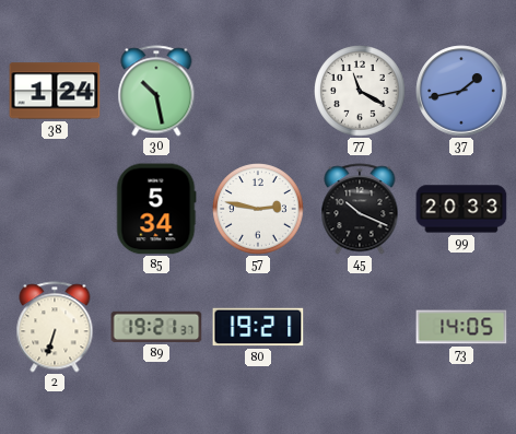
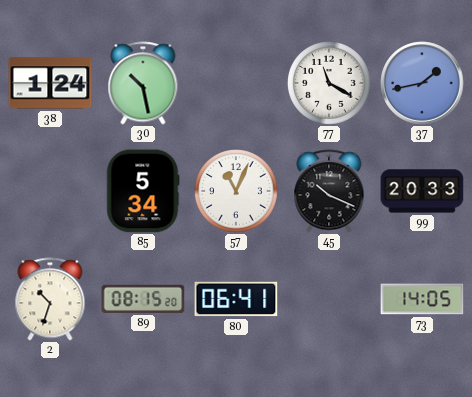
57: 2:47 -> 11:04 (237, 192)
2: 6:33 -> 10:33 (50, 299)
89: 19:21 -> 08:15 (143, 299)
80: 19:21 -> 06:41 (236, 299)
